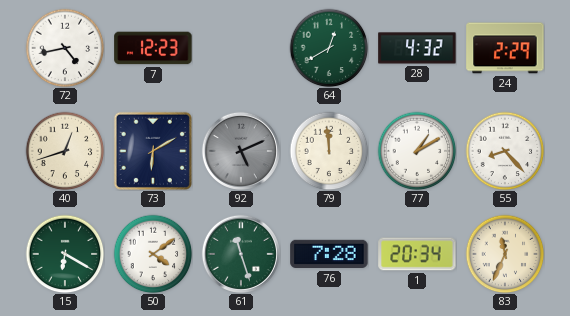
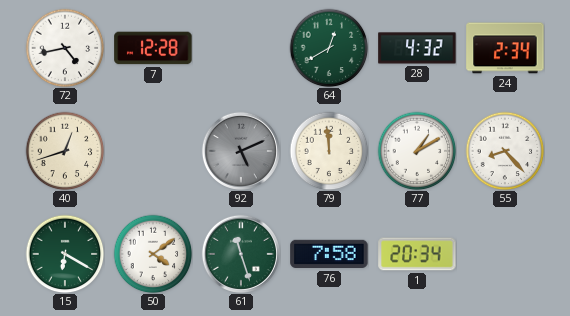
7: 12:23 -> 12:28 (153, 48)
24: 2:29 -> 2:34 (505, 48)
73: 6:10 -> none (153, 151)
76: 7:28 -> 7:58 (329, 254)
83: 11:34 -> none (505, 254)
